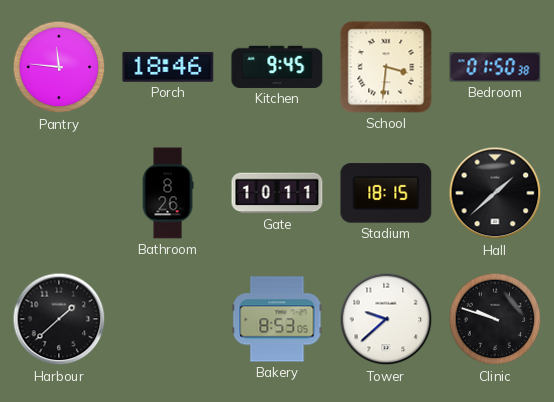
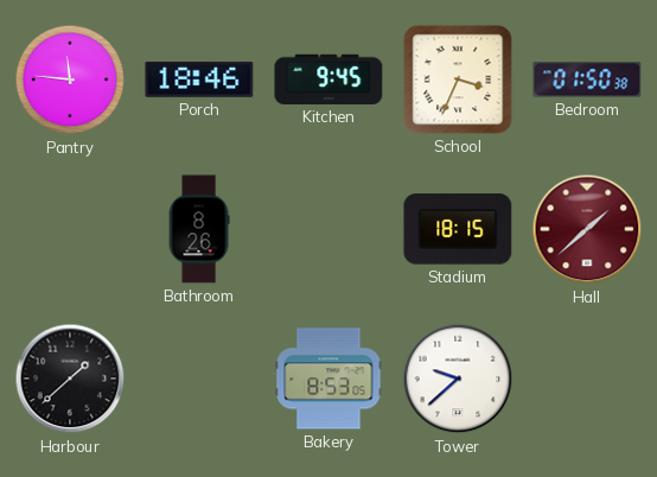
School: 3:31 -> 3:34 (458, 79)
Gate: 10:11 -> none (277, 193)
Hall dial: black -> burgundy (587, 229)
Clinic: 9:48 -> none (495, 319)
